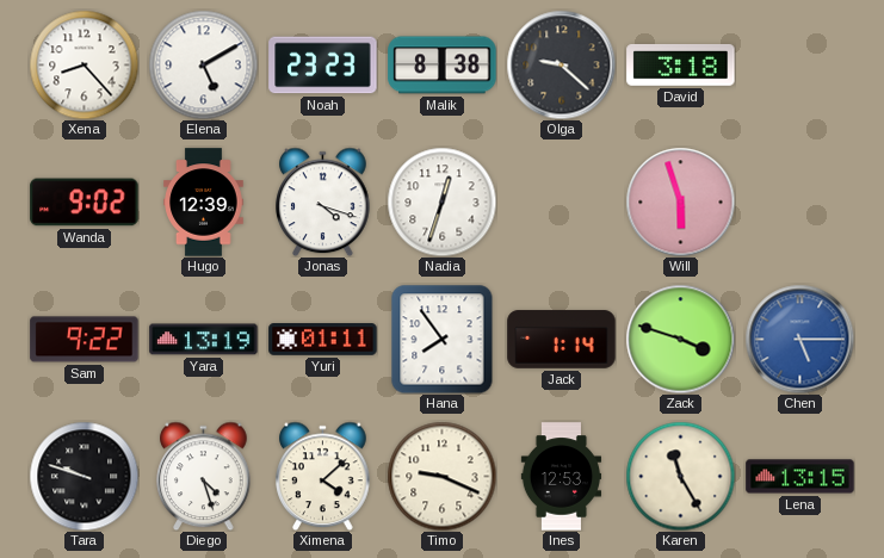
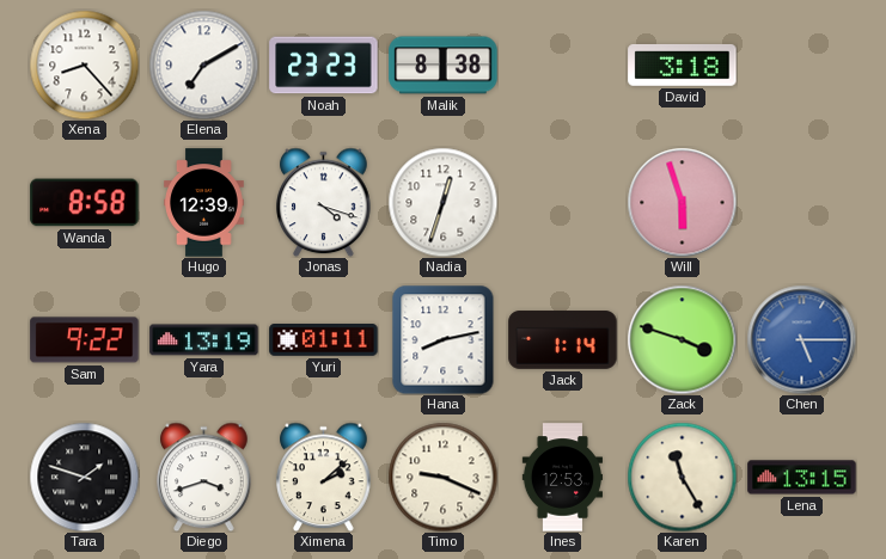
Elena: 5:10 -> 7:10 (203, 64)
Olga: 9:22 -> none (561, 64)
Wanda: 9:02 -> 8:58 (85, 203)
Hana: 7:54 -> 8:13 (444, 339)
Tara: 9:48 -> 1:48 (84, 477)
Diego: 4:27 -> 3:42 (204, 477)
Ximena: 4:08 -> 2:08 (324, 477)
